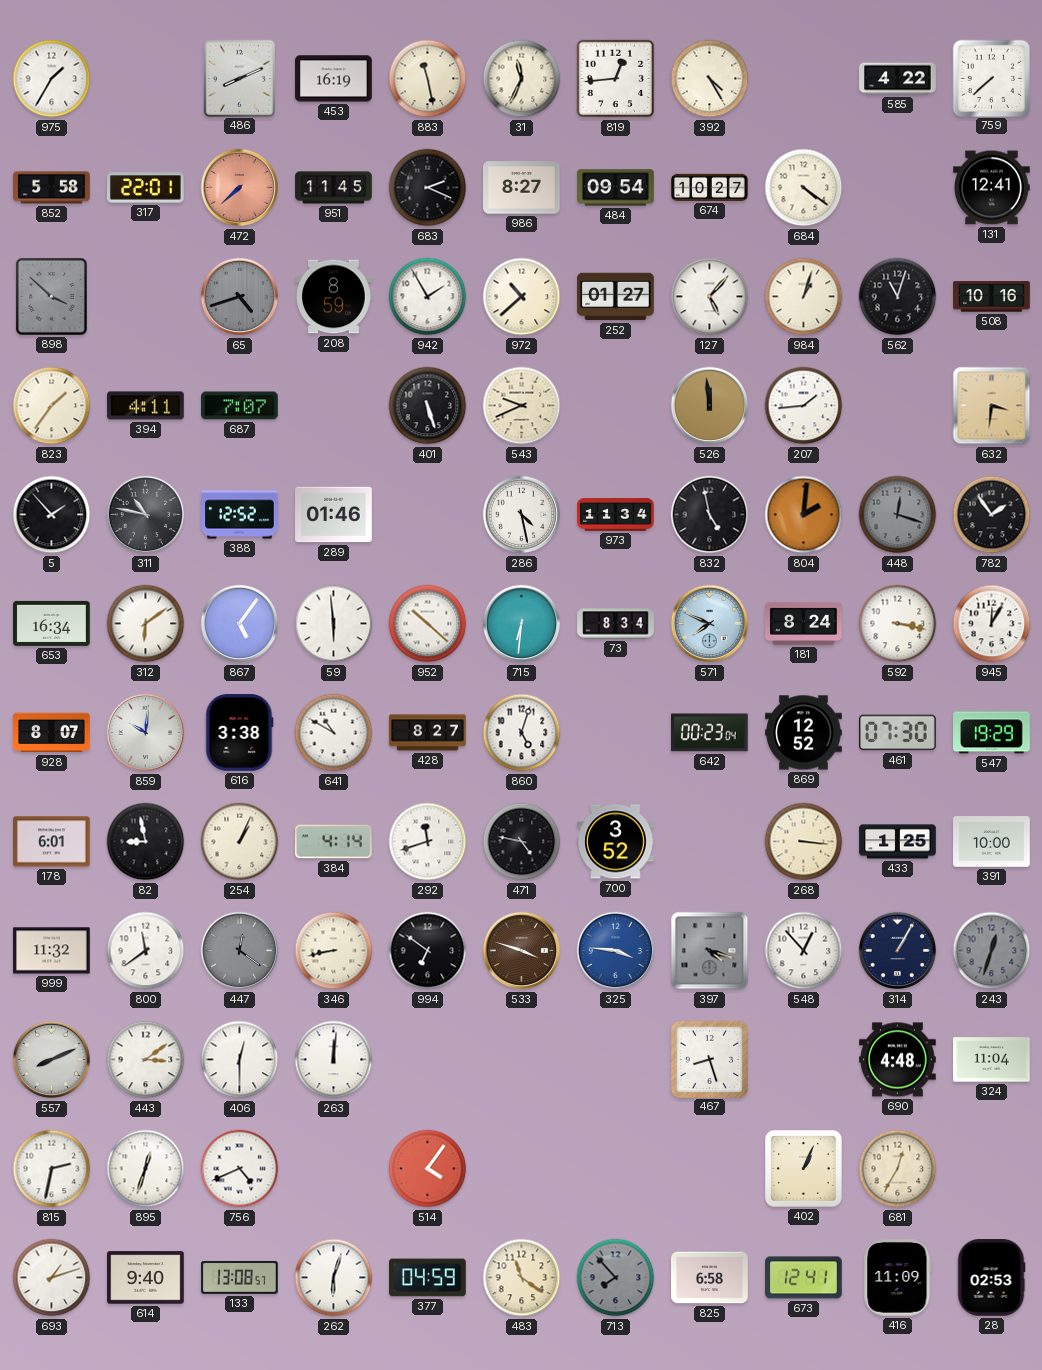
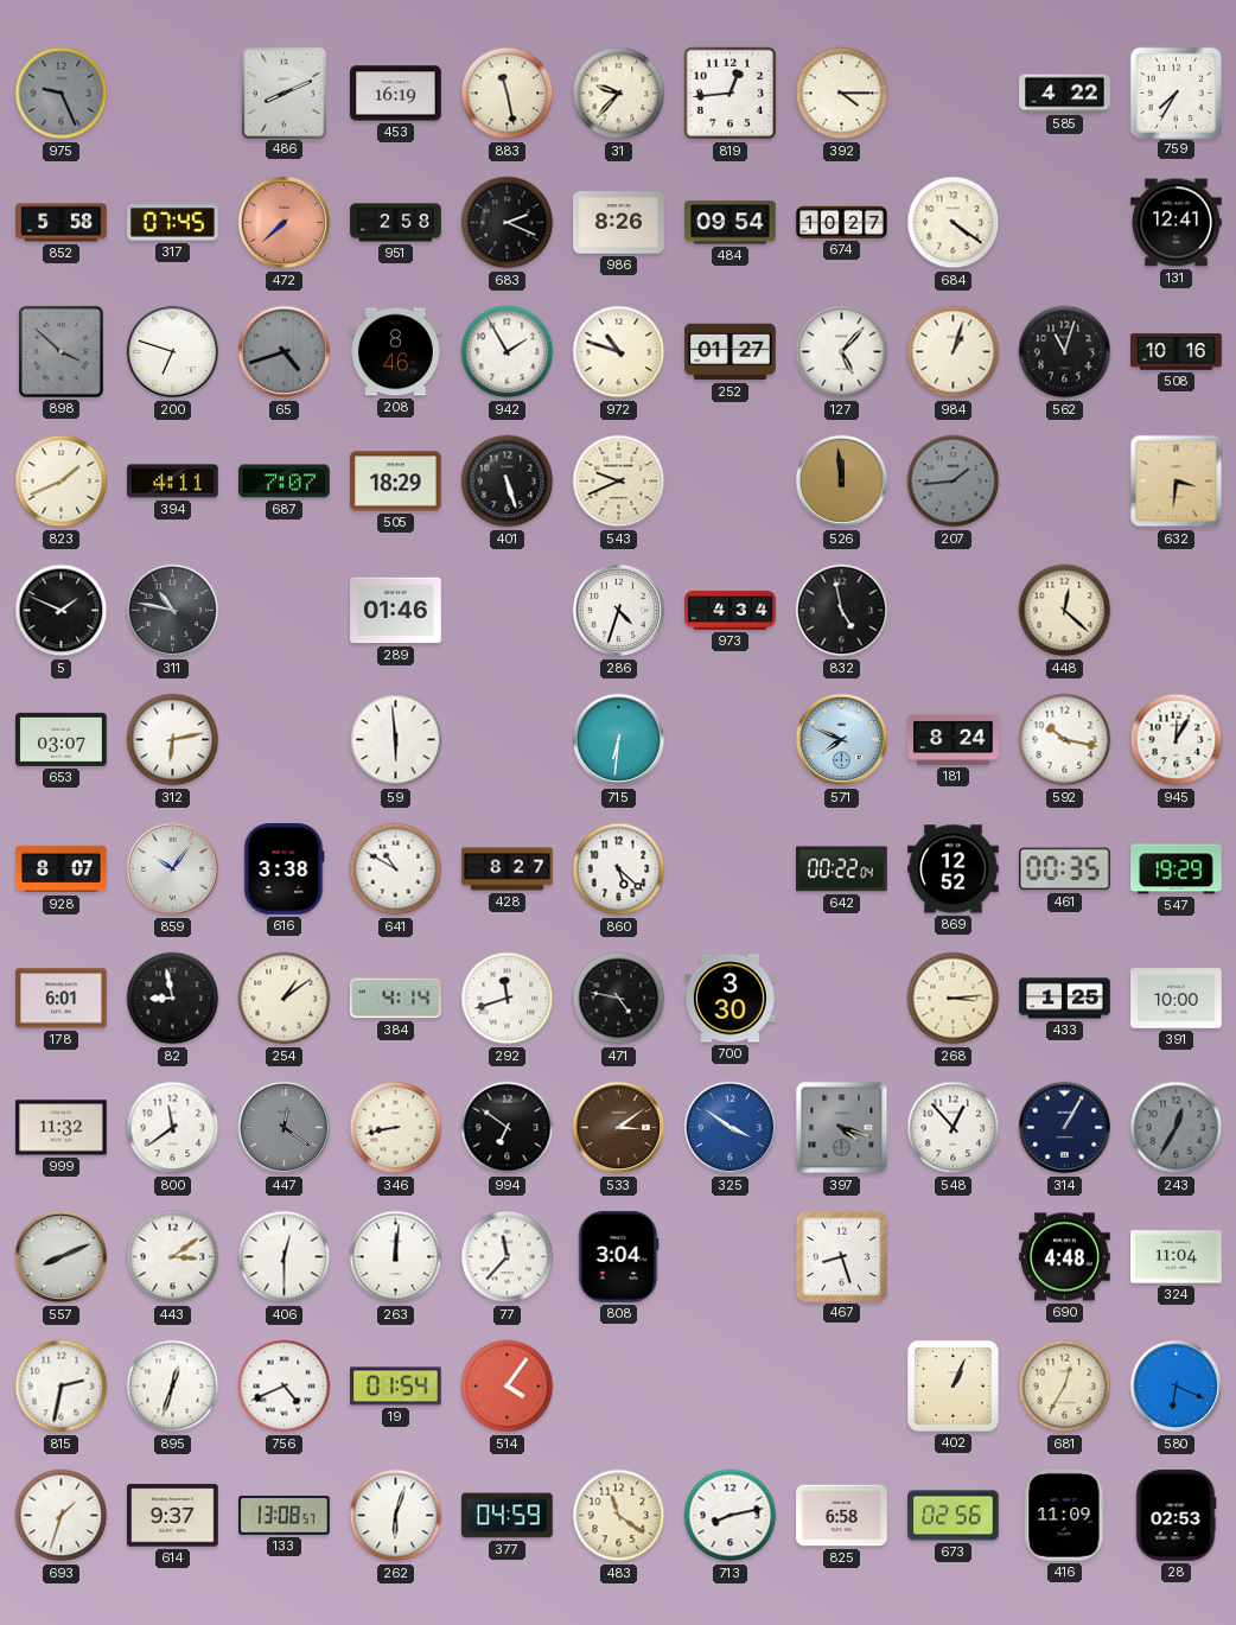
975: 1:35 -> 9:26 (62, 94)
975 dial: white -> grey (62, 94)
31: 11:34 -> 9:37 (619, 94)
392: 4:25 -> 4:15 (842, 94)
759: 7:38 -> 7:35 (1176, 93)
317: 22:01 -> 07:45 (173, 223)
951: 11:45 -> 2:58 (396, 223)
986: 8:27 -> 8:26 (619, 223)
200: none -> 6:48 (173, 352)
208: 8:59 -> 8:46 (396, 352)
972: 10:38 -> 10:48 (619, 352)
823: 1:36 -> 1:41 (62, 482)
505: none -> 18:29 (396, 482)
207 dial: white -> grey (954, 482)
5: 1:53 -> 1:49 (62, 611)
388: 12:52 -> none (240, 515)
286: 4:28 -> 4:33 (619, 611)
973: 11:34 -> 4:34 (731, 611)
804: 2:01 -> none (804, 515)
448: 12:18 -> 12:22 (1065, 611)
448 dial: grey -> cream (1065, 611)
782: 1:54 -> none (992, 515)
653: 16:34 -> 03:07 (62, 739)
312: 6:09 -> 6:13 (173, 740)
867: 5:06 -> none (240, 624)
952: 10:22 -> none (428, 624)
73: 8:34 -> none (616, 624)
592: 3:17 -> 10:17 (1065, 740)
859: 10:01 -> 10:06 (173, 869)
860: 5:03 -> 5:22 (619, 869)
642: 00:23 -> 00:22 (842, 869)
461: 07:30 -> 00:35 (1065, 869)
254: 1:04 -> 1:09 (285, 999)
700: 3:52 -> 3:30 (731, 999)
268: 3:16 -> 3:14 (954, 999)
533: 3:48 -> 3:09 (619, 1128)
325: 3:46 -> 3:51 (731, 1128)
243: 12:33 -> 12:35 (1177, 1128)
77: none -> 11:37 (508, 1257)
808: none -> 3:04 (618, 1257)
19: none -> 01:54 (396, 1387)
580: none -> 6:19 (1177, 1387)
693: 1:12 -> 1:33 (62, 1516)
614: 9:40 -> 9:37 (173, 1516)
713: 7:53 -> 8:13 (731, 1516)
713 dial: grey -> white (731, 1516)
673: 12:41 -> 02:56 (954, 1516)
